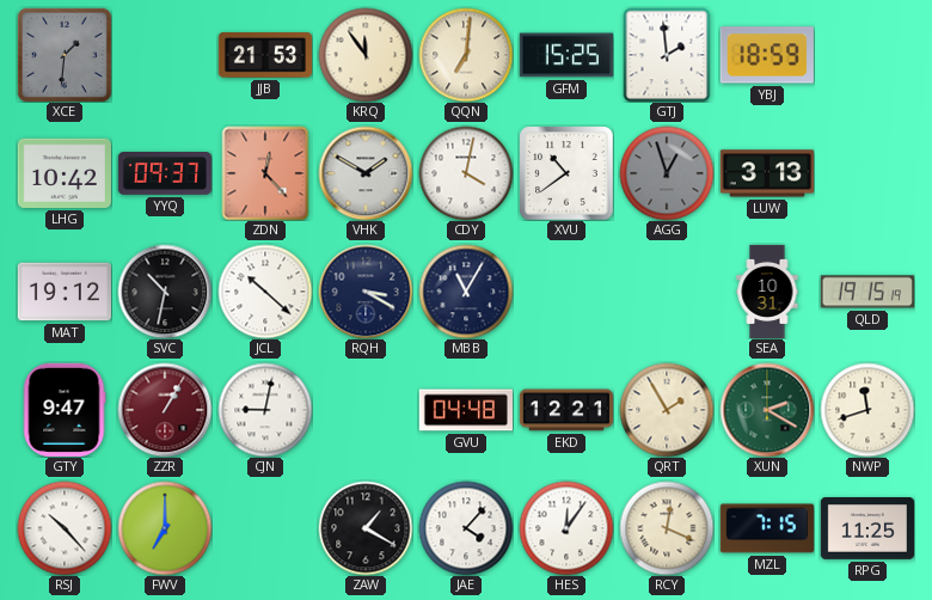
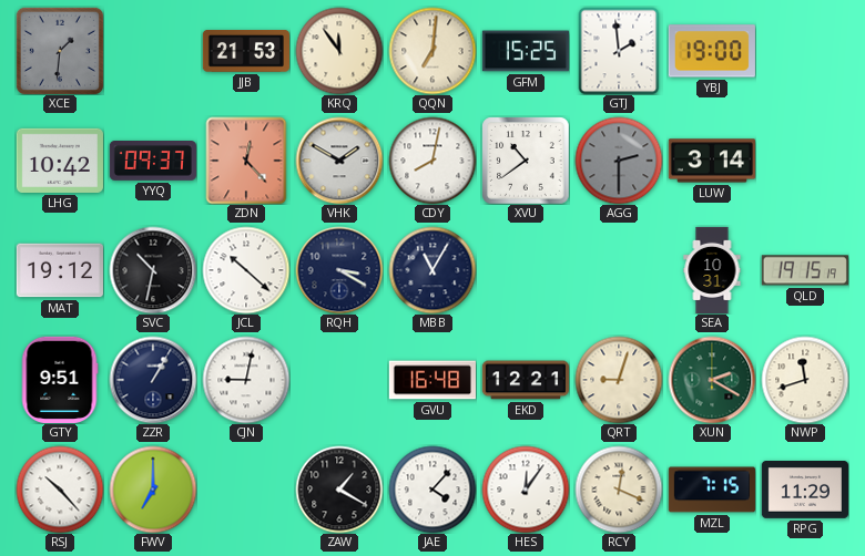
YBJ: 18:59 -> 19:00 (712, 51)
CDY: 4:02 -> 8:02 (432, 161)
AGG: 12:57 -> 2:30 (619, 161)
LUW: 3:13 -> 3:14 (712, 161)
GTY: 9:47 -> 9:51 (60, 380)
ZZR dial: burgundy -> navy (153, 380)
GVU: 04:48 -> 16:48 (431, 380)
QRT: 1:55 -> 9:03 (619, 380)
RPG: 11:25 -> 11:29 (804, 491)
